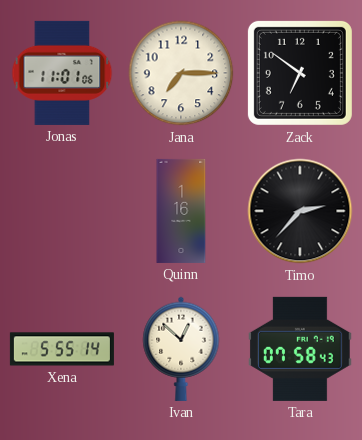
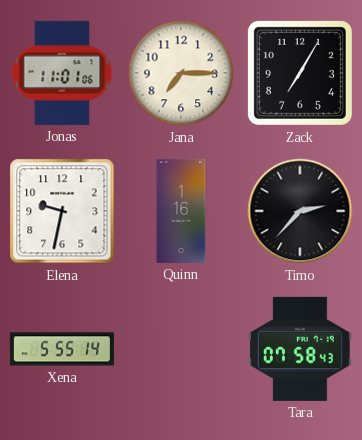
Zack: 6:51 -> 7:05 (300, 73)
Elena: none -> 9:32 (62, 211)
Ivan: 12:52 -> none (181, 349)
